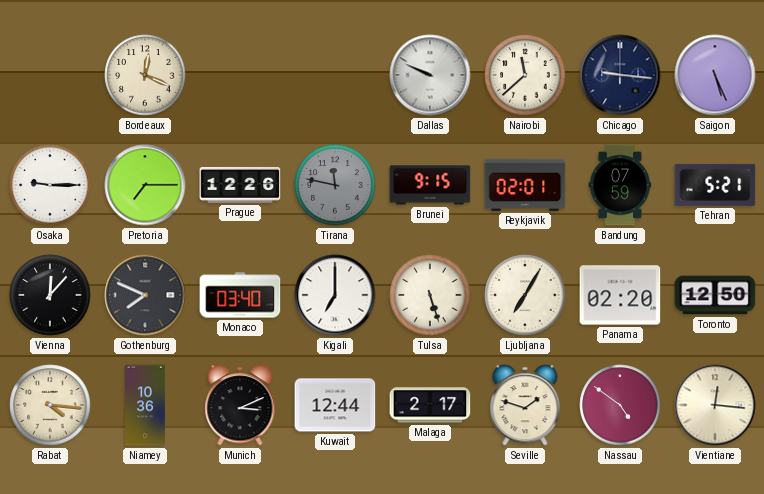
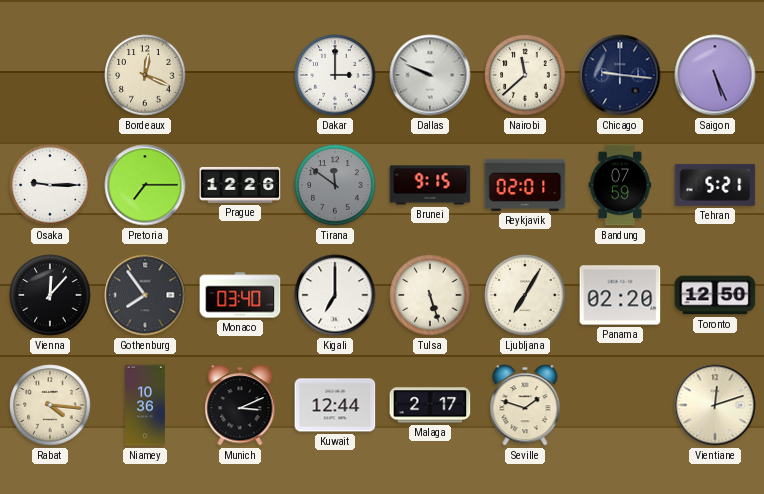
Dakar: none -> 3:00 (335, 75)
Tirana: 11:47 -> 11:51 (335, 185)
Gothenburg: 7:49 -> 7:54 (145, 295)
Nassau: 4:51 -> none (620, 405)
Vientiane: 12:16 -> 12:12 (715, 405)
